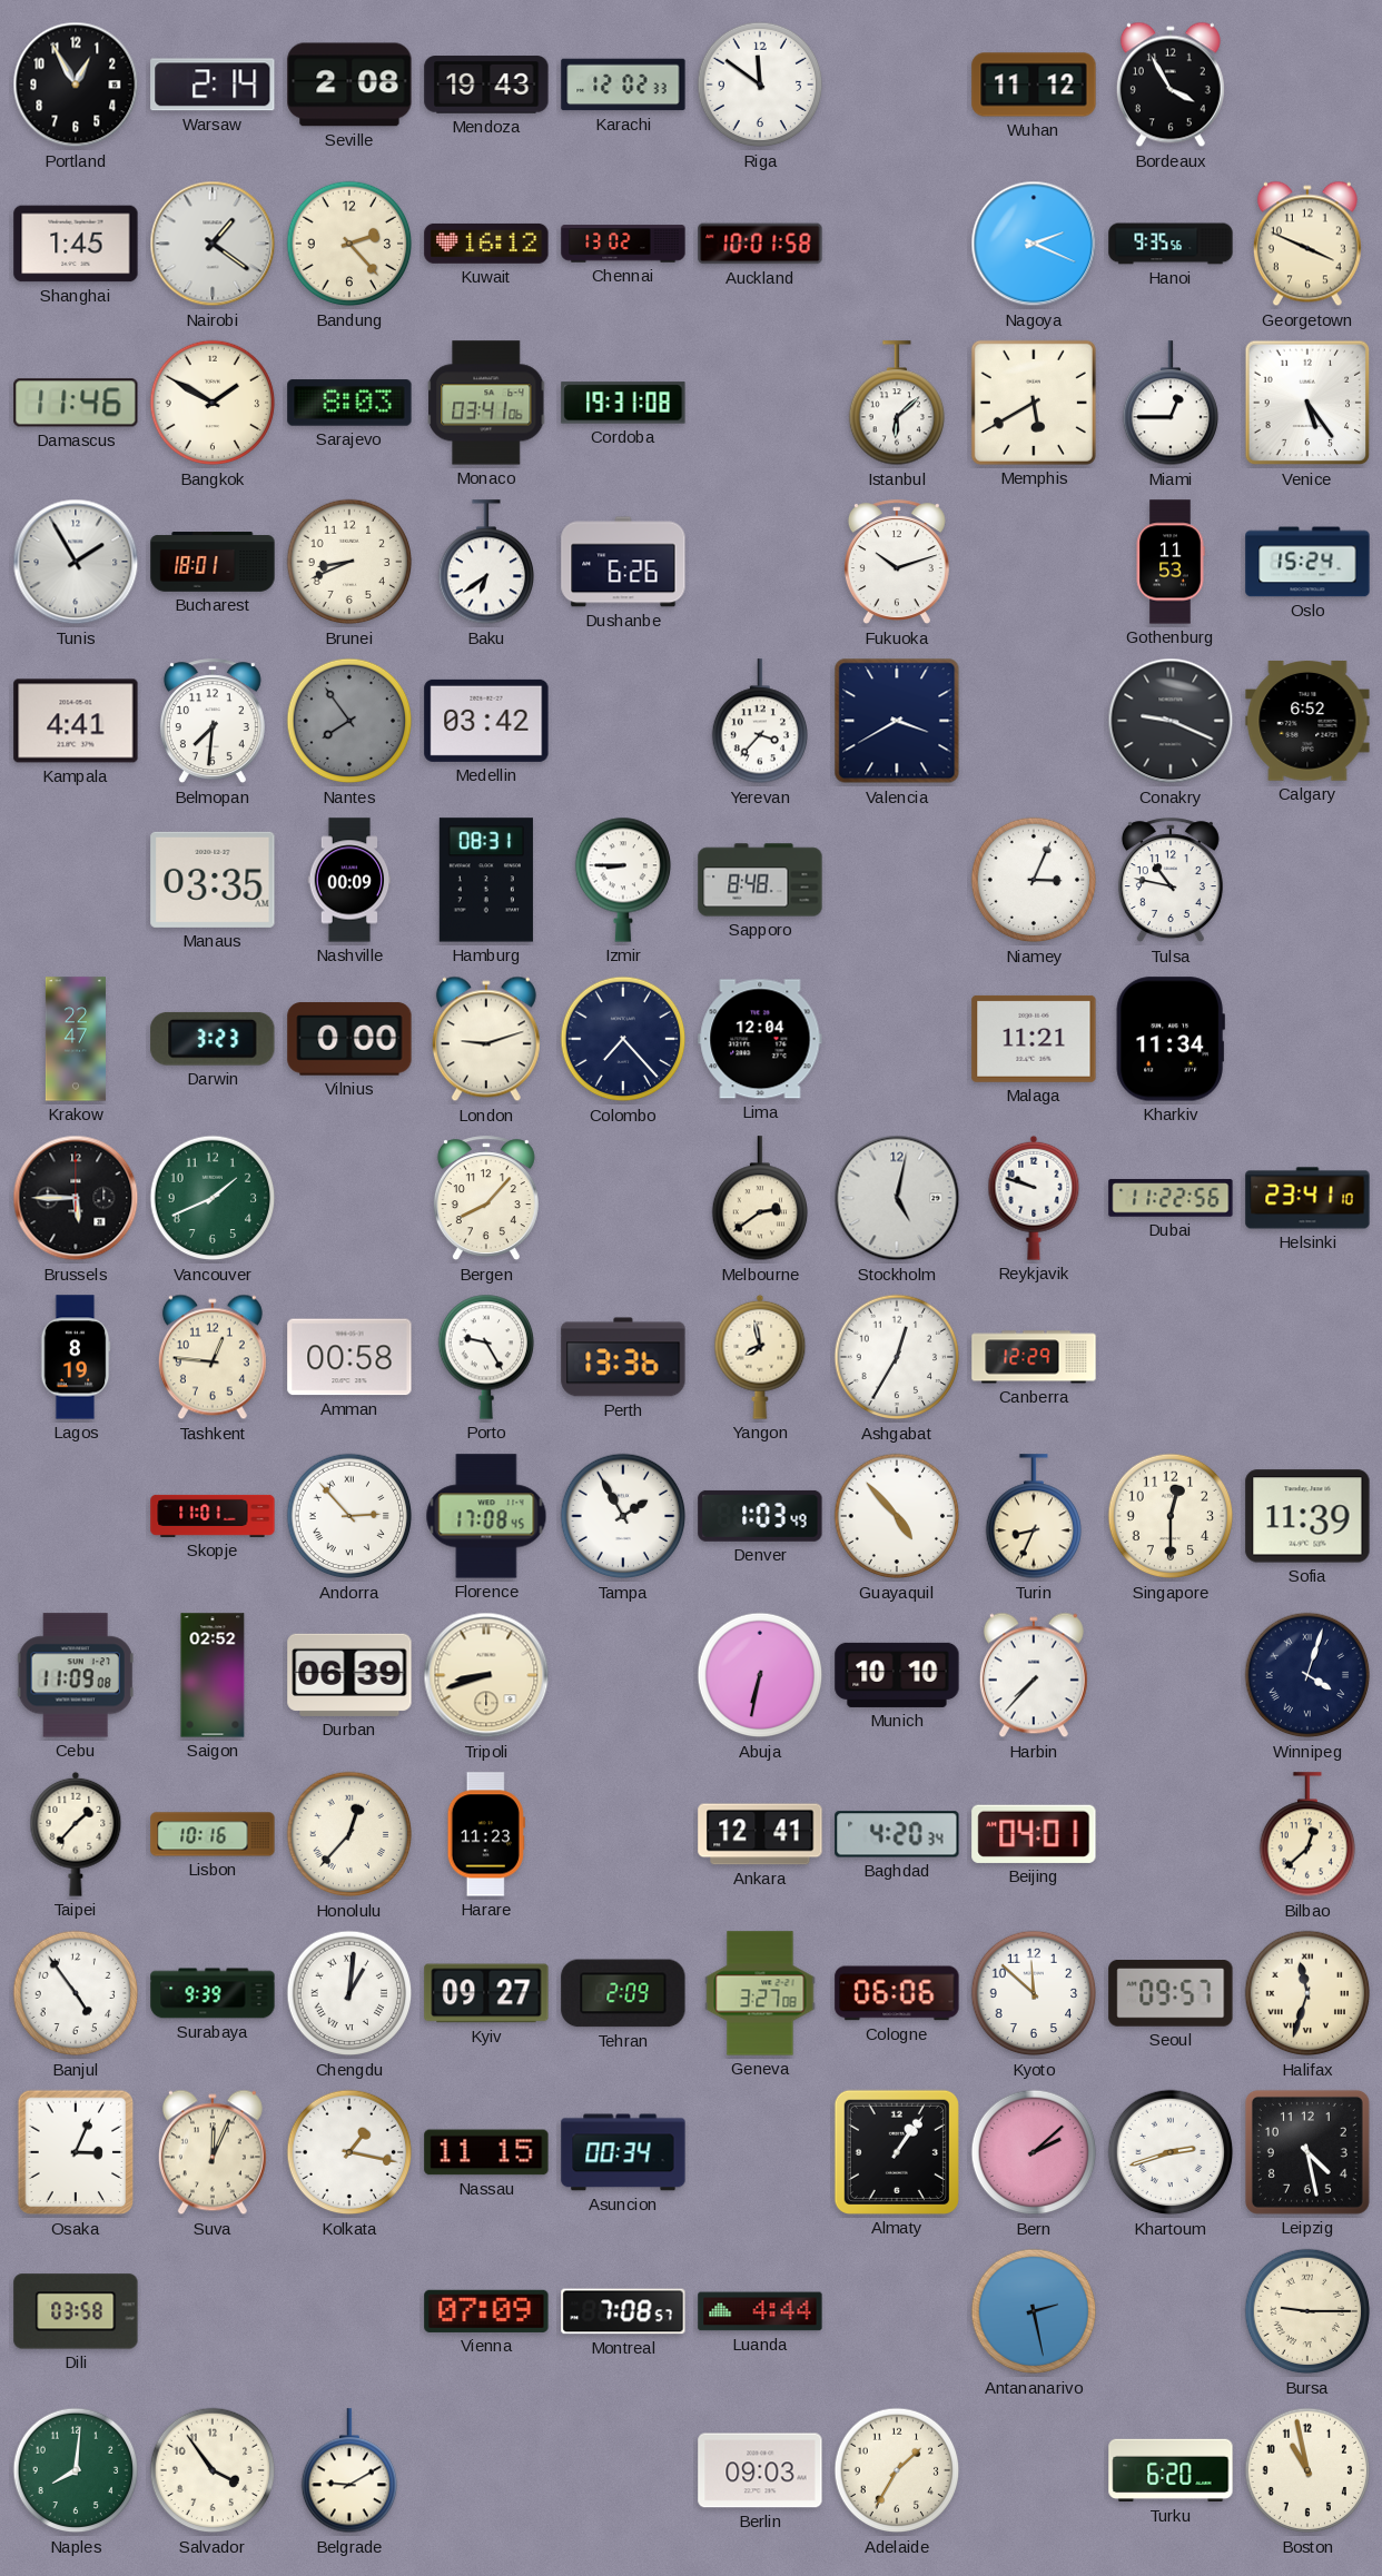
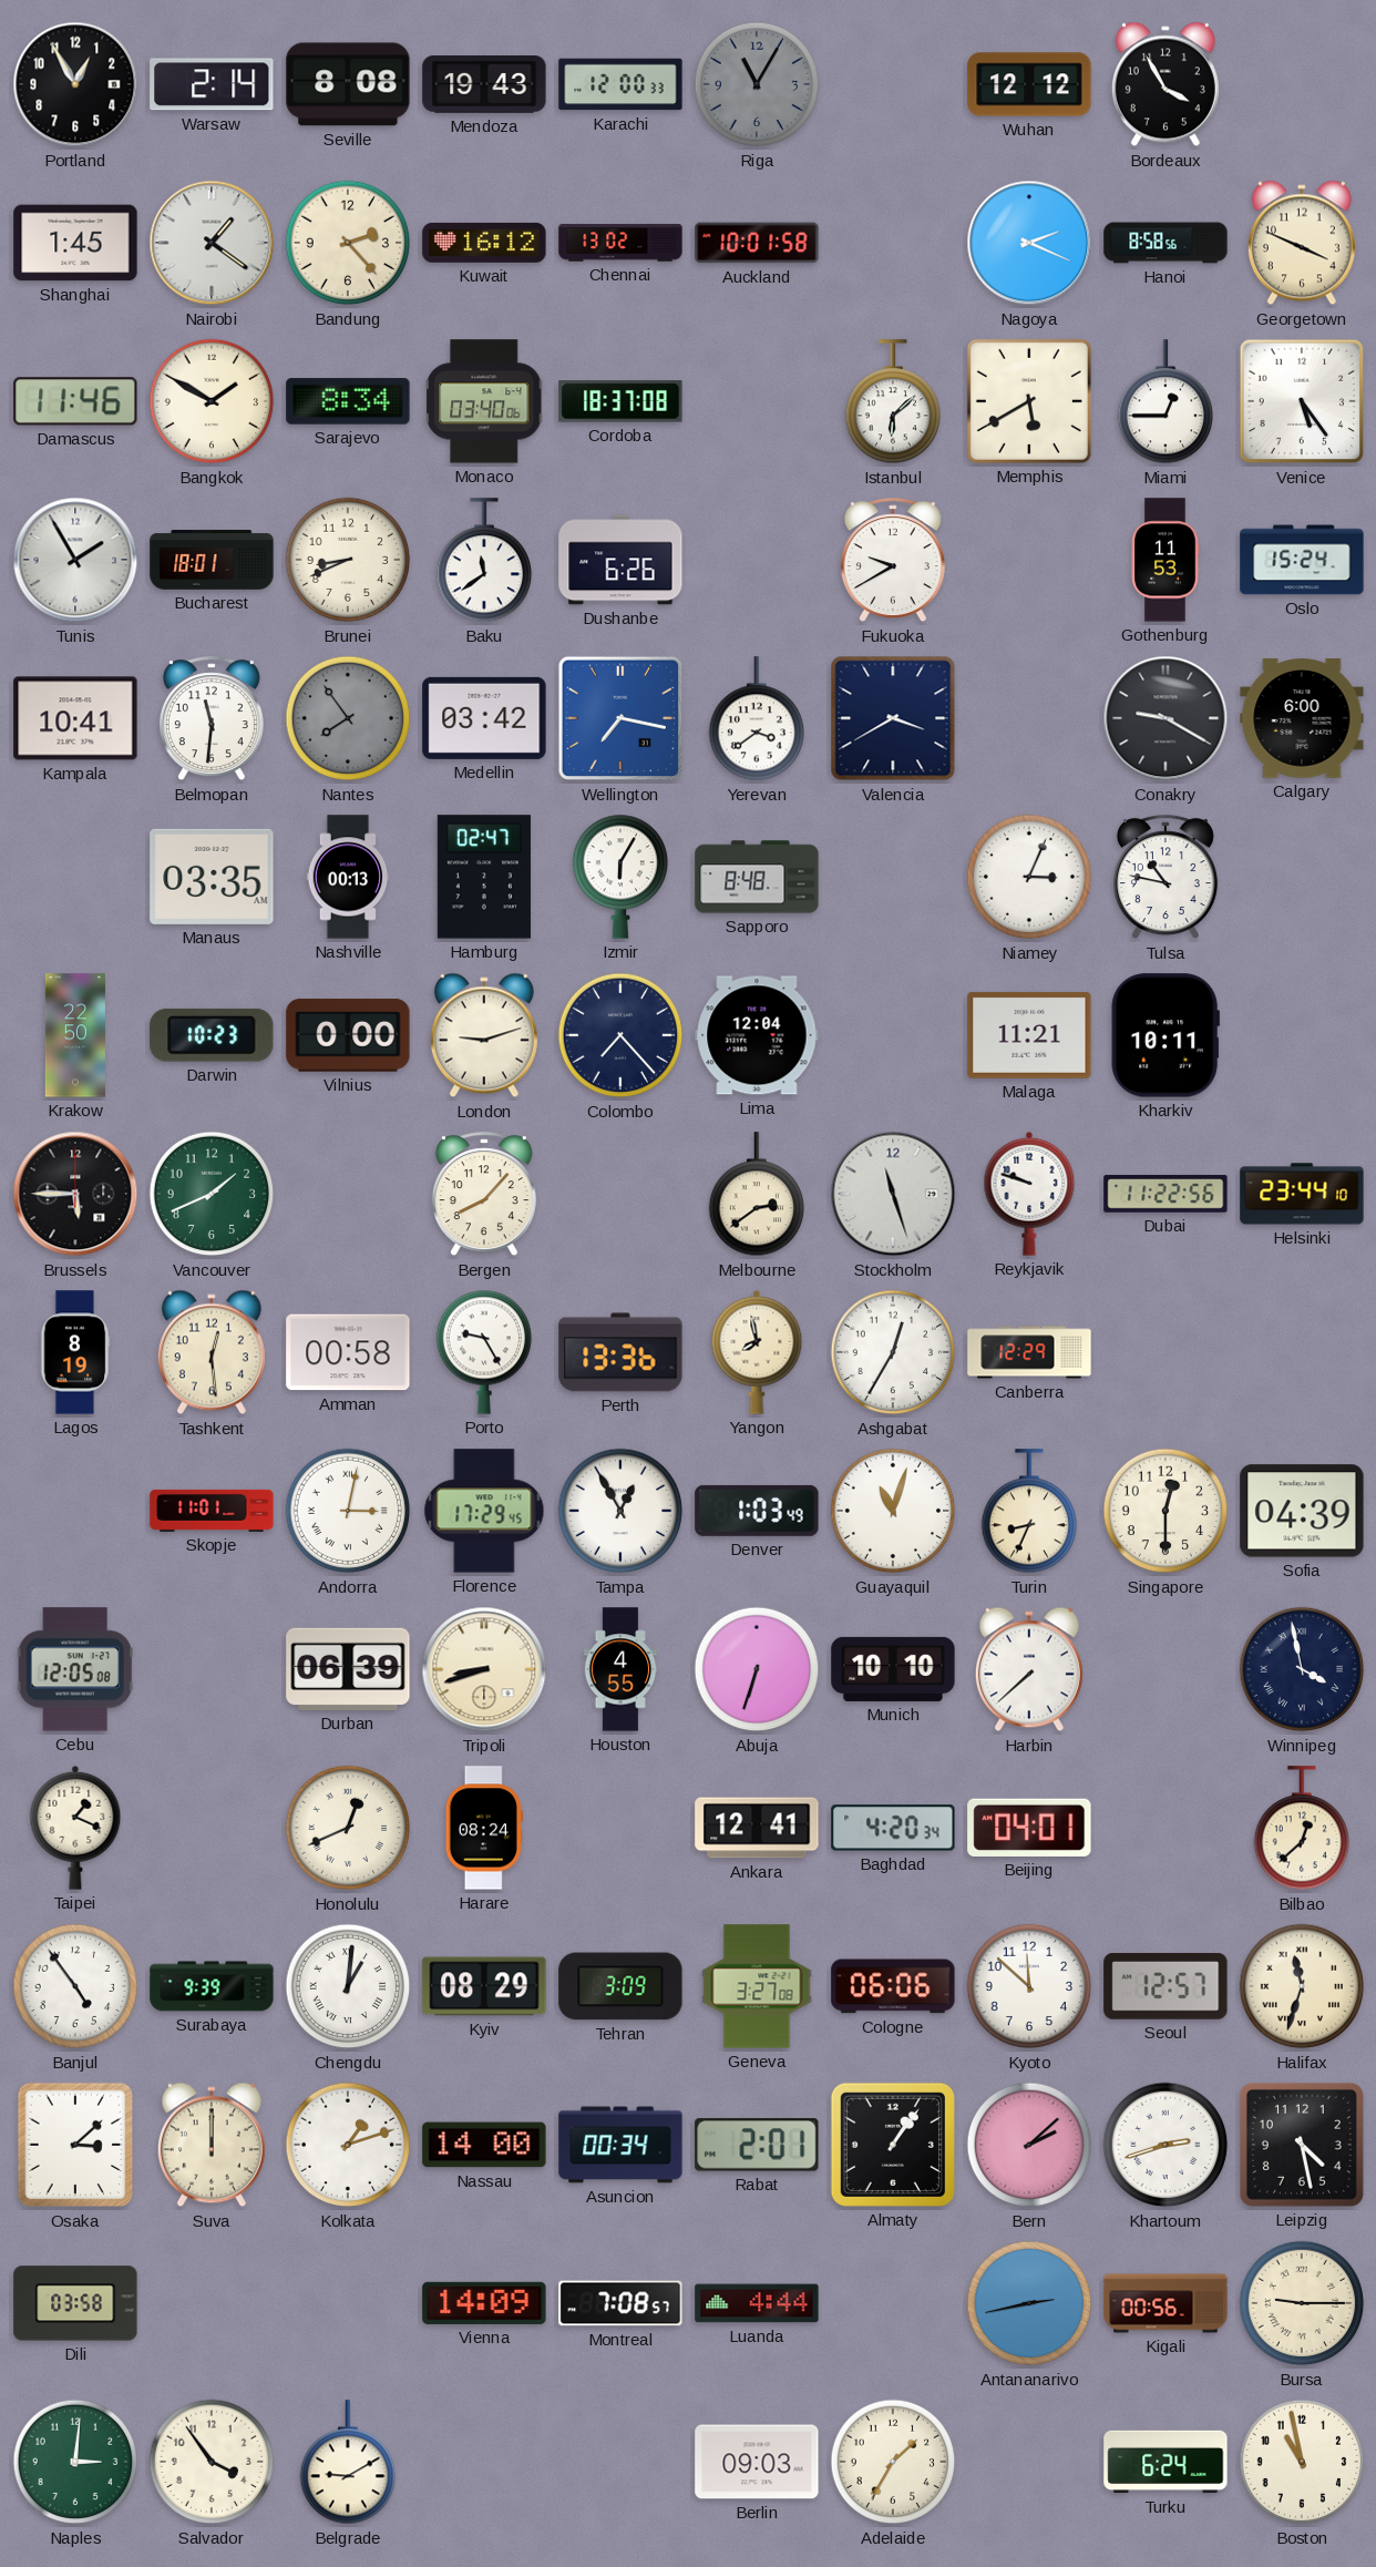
Seville: 2:08 -> 8:08 (348, 84)
Karachi: 12:02 -> 12:00 (620, 84)
Riga: 11:51 -> 11:05 (757, 84)
Riga dial: white -> grey (757, 84)
Wuhan: 11:12 -> 12:12 (1029, 84)
Hanoi: 9:35 -> 8:58 (1166, 243)
Sarajevo: 8:03 -> 8:34 (348, 401)
Monaco: 03:41 -> 03:40 (485, 401)
Cordoba: 19:31 -> 18:37 (620, 401)
Baku: 6:39 -> 11:39 (483, 561)
Fukuoka: 10:12 -> 9:40 (893, 561)
Kampala: 4:41 -> 10:41 (75, 718)
Belmopan: 7:31 -> 11:31 (212, 719)
Wellington: none -> 7:17 (620, 718)
Yerevan: 3:37 -> 3:39 (756, 719)
Conakry: 9:19 -> 9:20 (1166, 718)
Calgary: 6:52 -> 6:00 (1302, 718)
Nashville: 00:09 -> 00:13 (348, 877)
Hamburg: 08:31 -> 02:47 (484, 877)
Izmir: 8:45 -> 6:05 (619, 877)
Krakow: 22:47 -> 22:50 (75, 1035)
Darwin: 3:23 -> 10:23 (212, 1035)
Kharkiv: 11:34 -> 10:11 (1166, 1035)
Stockholm: 5:02 -> 11:27 (893, 1194)
Helsinki: 23:41 -> 23:44 (1302, 1194)
Tashkent: 12:46 -> 12:29 (212, 1352)
Andorra: 2:53 -> 3:02 (348, 1511)
Florence: 17:08 -> 17:29 (484, 1511)
Tampa: 1:55 -> 12:55 (620, 1511)
Guayaquil: 4:53 -> 11:03 (893, 1511)
Sofia: 11:39 -> 04:39 (1302, 1511)
Cebu: 11:09 -> 12:05 (75, 1669)
Saigon: 02:52 -> none (213, 1675)
Houston: none -> 4:55 (620, 1669)
Abuja: 6:32 -> 6:33 (757, 1669)
Harbin: 7:37 -> 7:38 (1029, 1669)
Winnipeg: 4:03 -> 3:58 (1302, 1669)
Taipei: 1:37 -> 1:19 (75, 1828)
Lisbon: 10:16 -> none (213, 1834)
Honolulu: 12:37 -> 12:41 (348, 1828)
Harare: 11:23 -> 08:24 (484, 1828)
Kyiv: 09:27 -> 08:29 (484, 1986)
Tehran: 2:09 -> 3:09 (620, 1986)
Seoul: 09:57 -> 12:57 (1166, 1987)
Osaka: 3:04 -> 3:08 (75, 2145)
Suva: 12:04 -> 12:00 (212, 2145)
Kolkata: 1:17 -> 1:12 (348, 2145)
Nassau: 11:15 -> 14:00 (484, 2145)
Rabat: none -> 2:01 (757, 2146)
Vienna: 07:09 -> 14:09 (484, 2303)
Antananarivo: 2:28 -> 2:43 (1029, 2303)
Kigali: none -> 00:56 (1166, 2303)
Naples: 8:01 -> 3:01 (75, 2462)
Turku: 6:20 -> 6:24 (1166, 2462)
